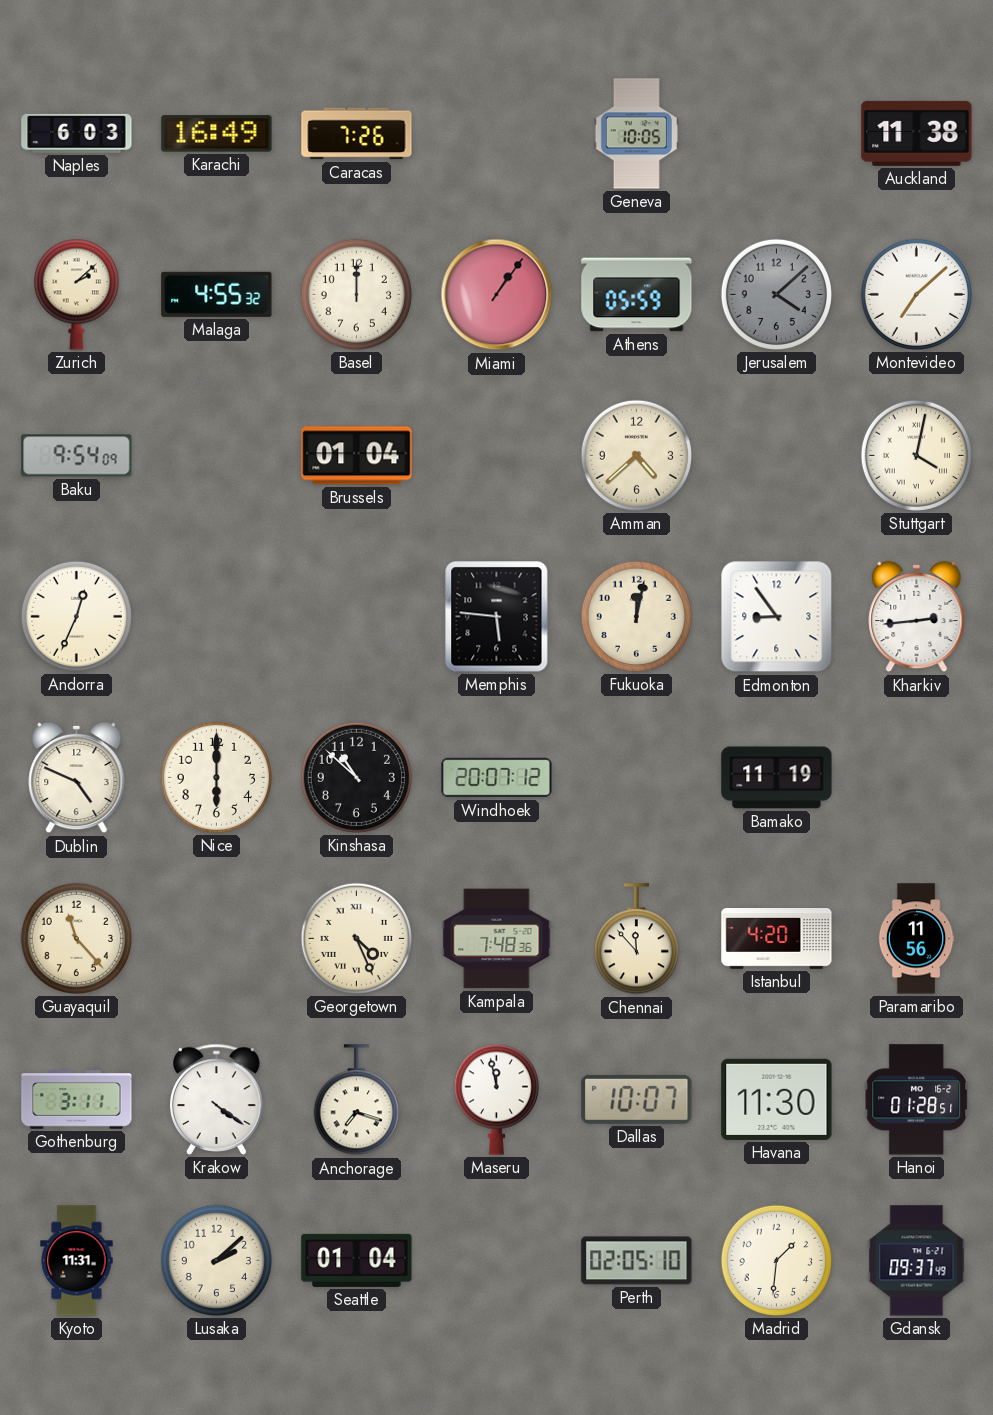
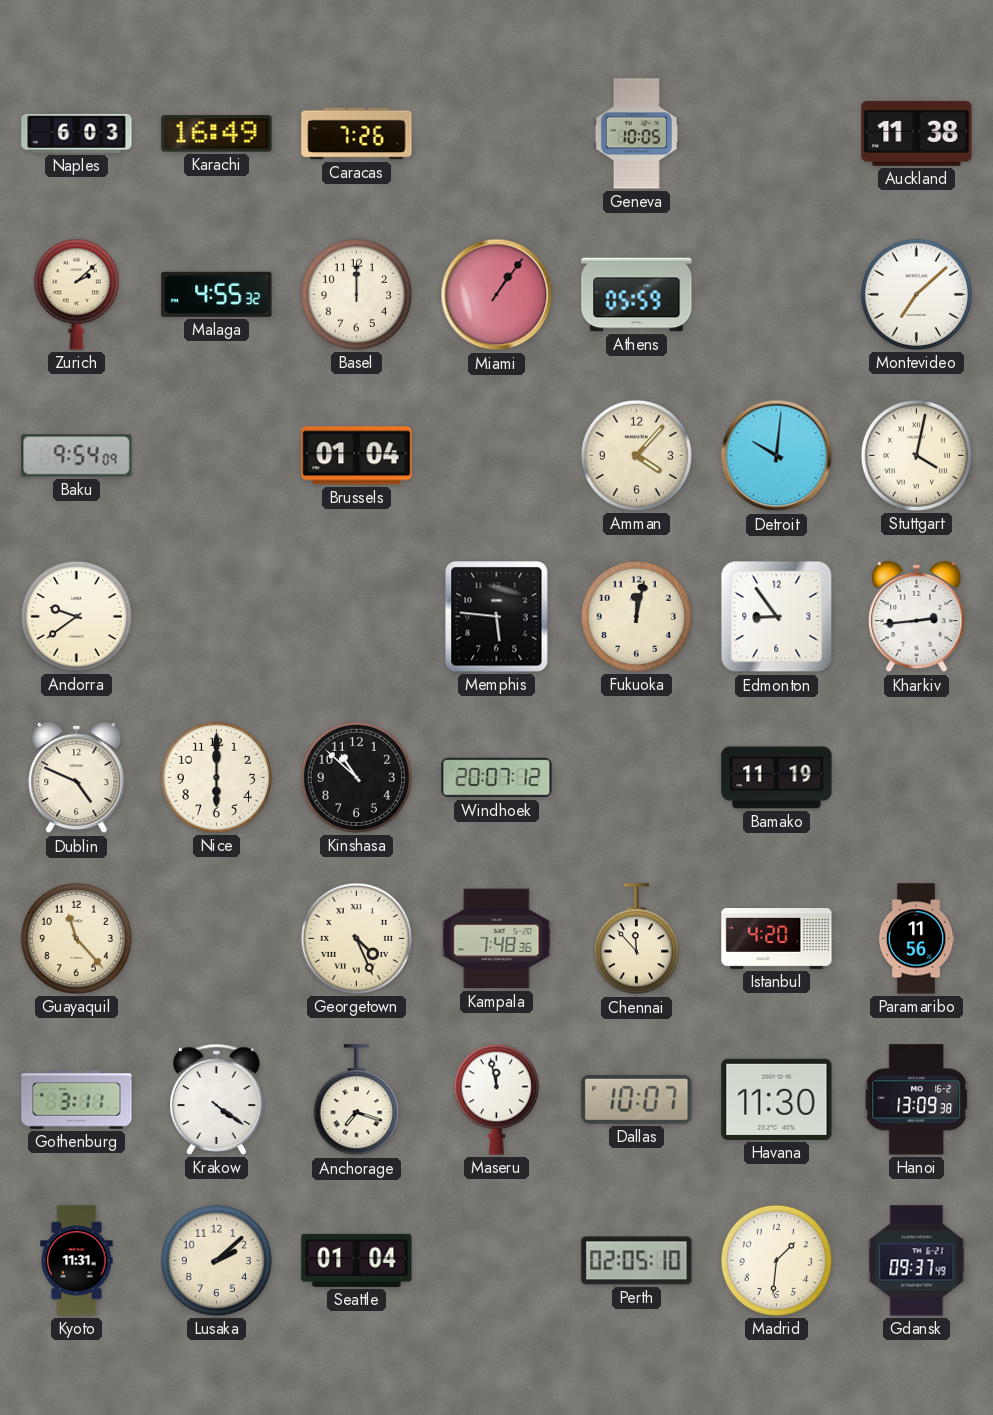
Jerusalem: 4:08 -> none (776, 294)
Amman: 4:38 -> 4:07 (636, 455)
Detroit: none -> 10:01 (777, 456)
Andorra: 12:34 -> 9:39 (76, 616)
Hanoi: 01:28 -> 13:09 (917, 1100)
